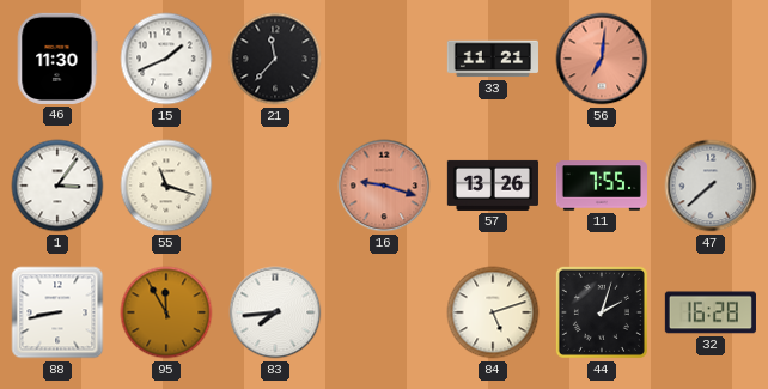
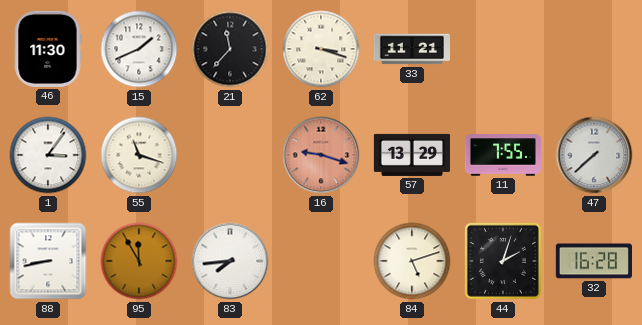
62: none -> 3:18 (321, 49)
56: 7:01 -> none (602, 59)
57: 13:26 -> 13:29 (412, 155)
